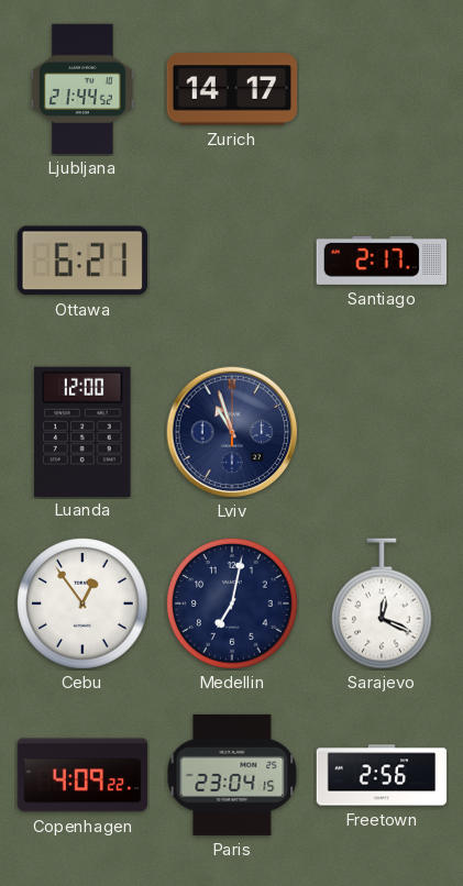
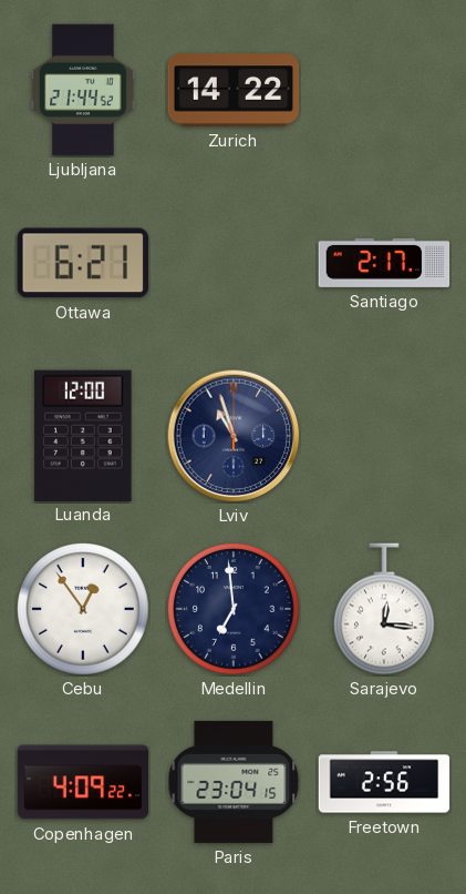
Zurich: 14:17 -> 14:22 (234, 90)
Medellin: 7:02 -> 6:59 (234, 610)
Sarajevo: 12:19 -> 12:16 (384, 609)
